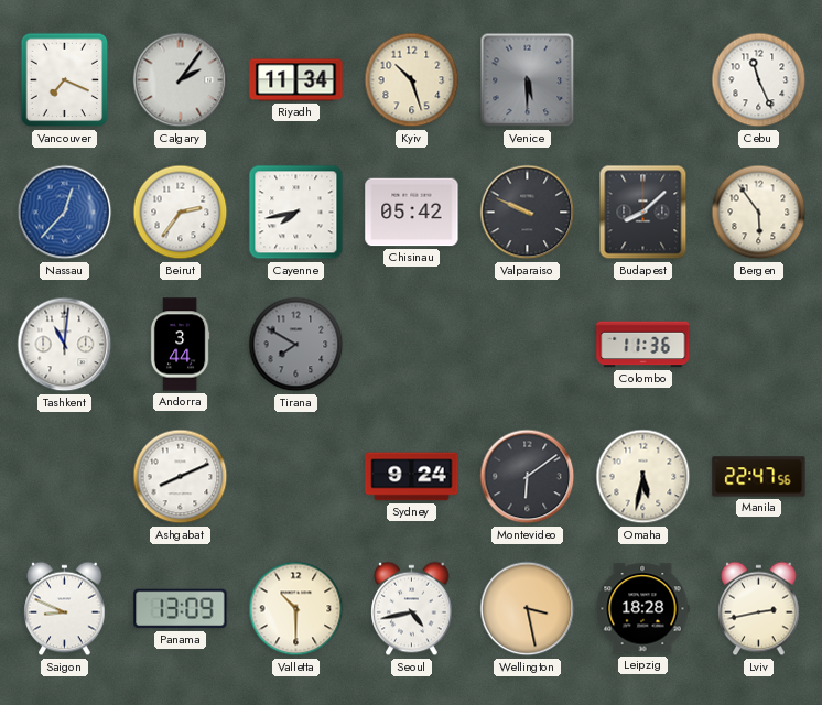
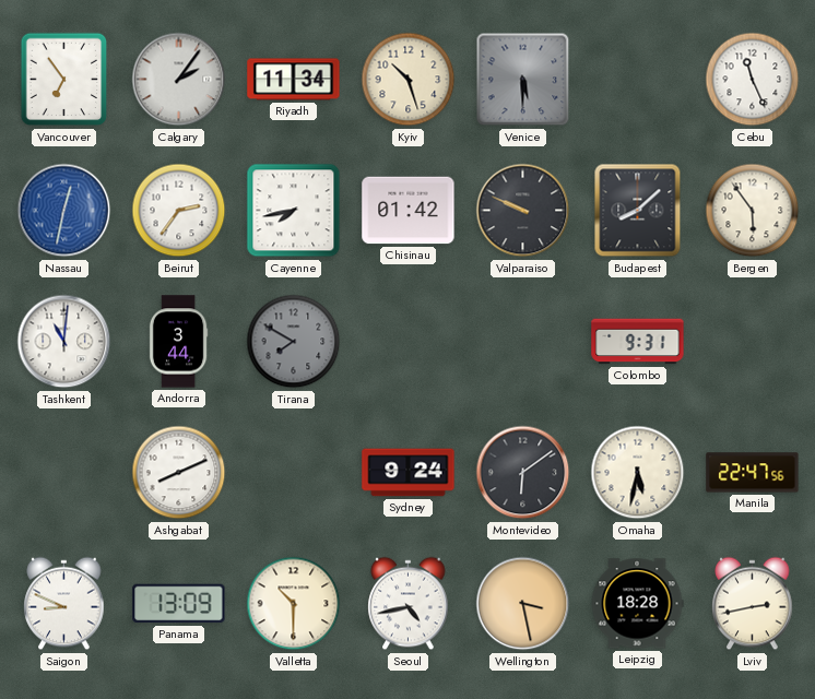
Vancouver: 7:19 -> 6:54 (64, 80)
Nassau: 12:37 -> 12:32 (64, 211)
Chisinau: 05:42 -> 01:42 (409, 211)
Colombo: 11:36 -> 9:31 (638, 342)
